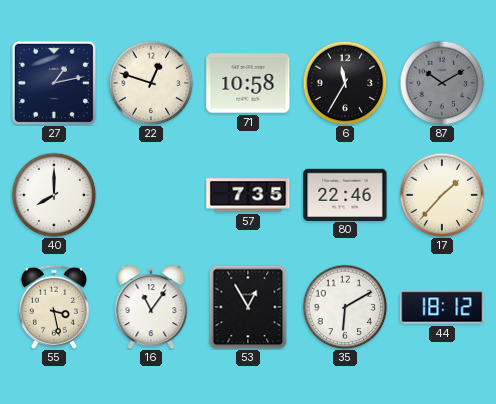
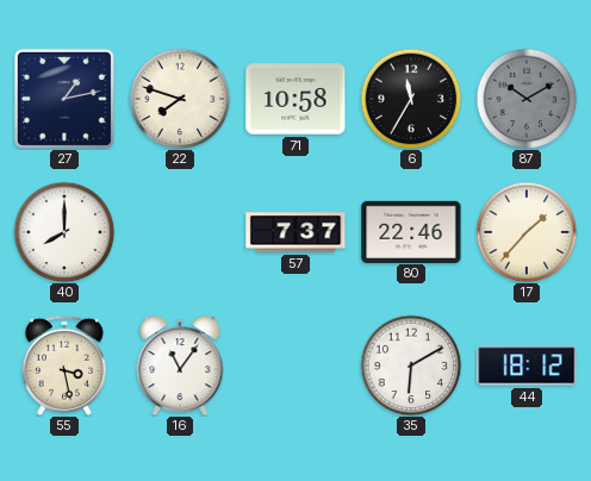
22: 12:48 -> 7:48 (180, 99)
57: 7:35 -> 7:37 (295, 232)
53: 12:55 -> none (248, 307)
